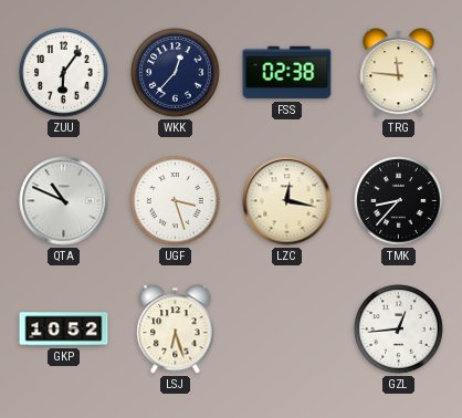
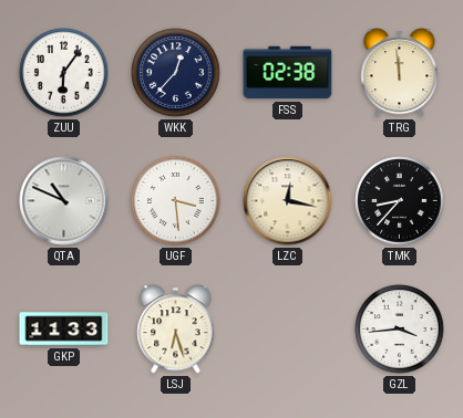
TRG: 11:46 -> 11:59 (400, 73)
UGF: 3:27 -> 3:29 (176, 201)
GKP: 10:52 -> 11:33 (64, 330)
GZL: 12:44 -> 3:44 (400, 330)
